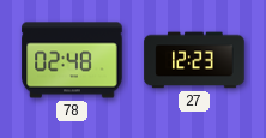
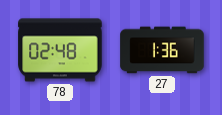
27: 12:23 -> 1:36 (162, 50)
